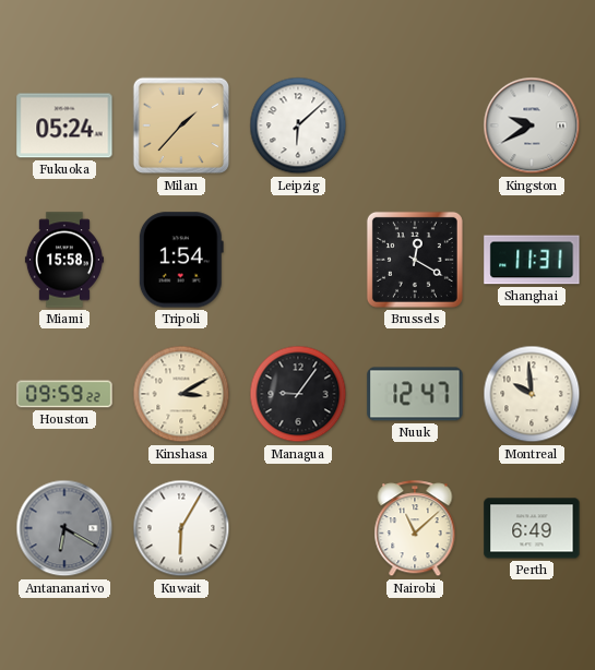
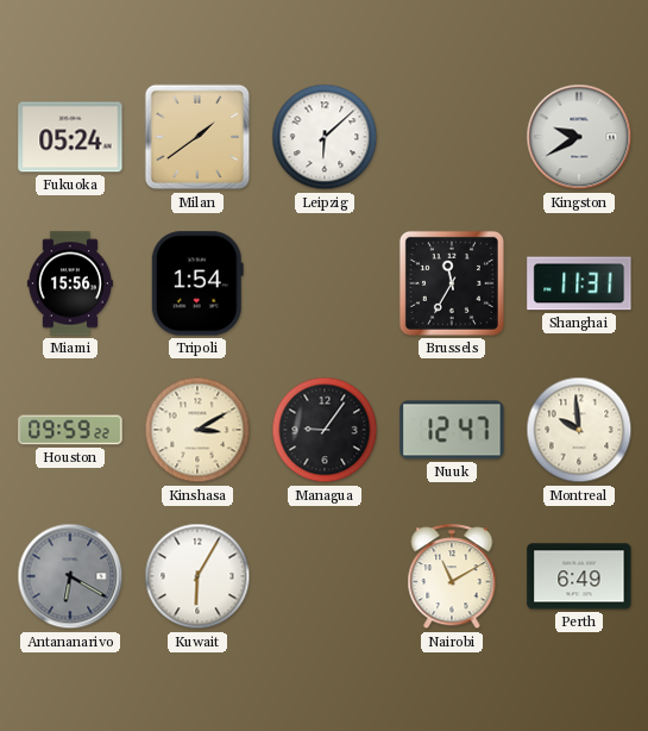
Milan: 1:37 -> 1:39 (197, 137)
Miami: 15:58 -> 15:56 (70, 283)
Brussels: 12:20 -> 11:35 (452, 283)
Nairobi: 11:08 -> 11:10 (452, 577)
